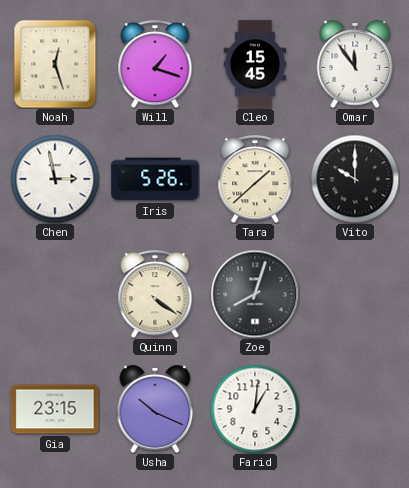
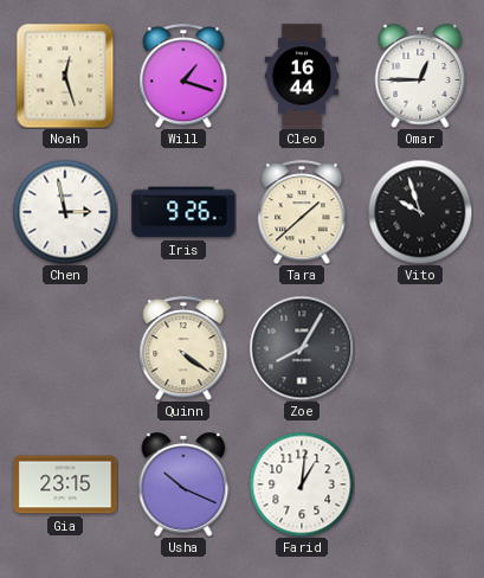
Cleo: 15:45 -> 16:44 (302, 76)
Omar: 11:54 -> 12:45 (420, 76)
Iris: 5:26 -> 9:26 (183, 212)
Vito: 10:00 -> 9:57 (420, 212)
Zoe: 8:03 -> 8:05 (302, 348)
